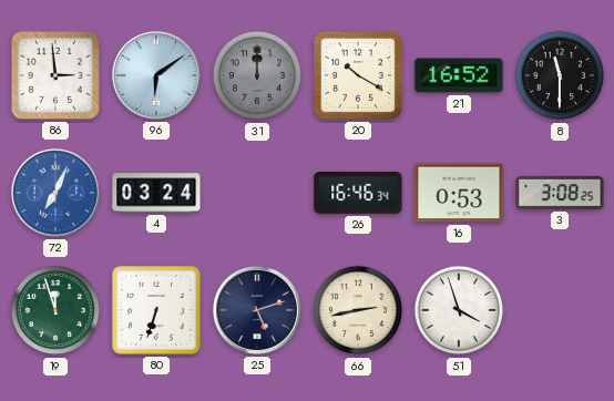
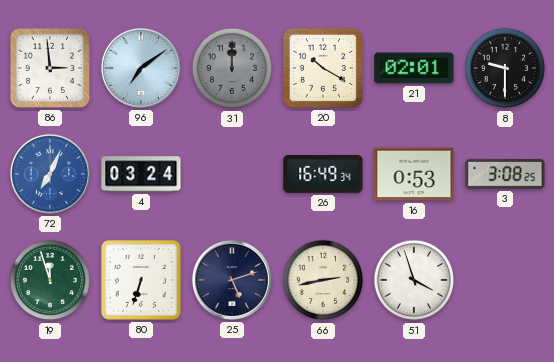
96: 6:09 -> 7:09 (141, 68)
21: 16:52 -> 02:01 (414, 68)
8: 11:30 -> 9:30 (505, 68)
26: 16:46 -> 16:49 (323, 175)
